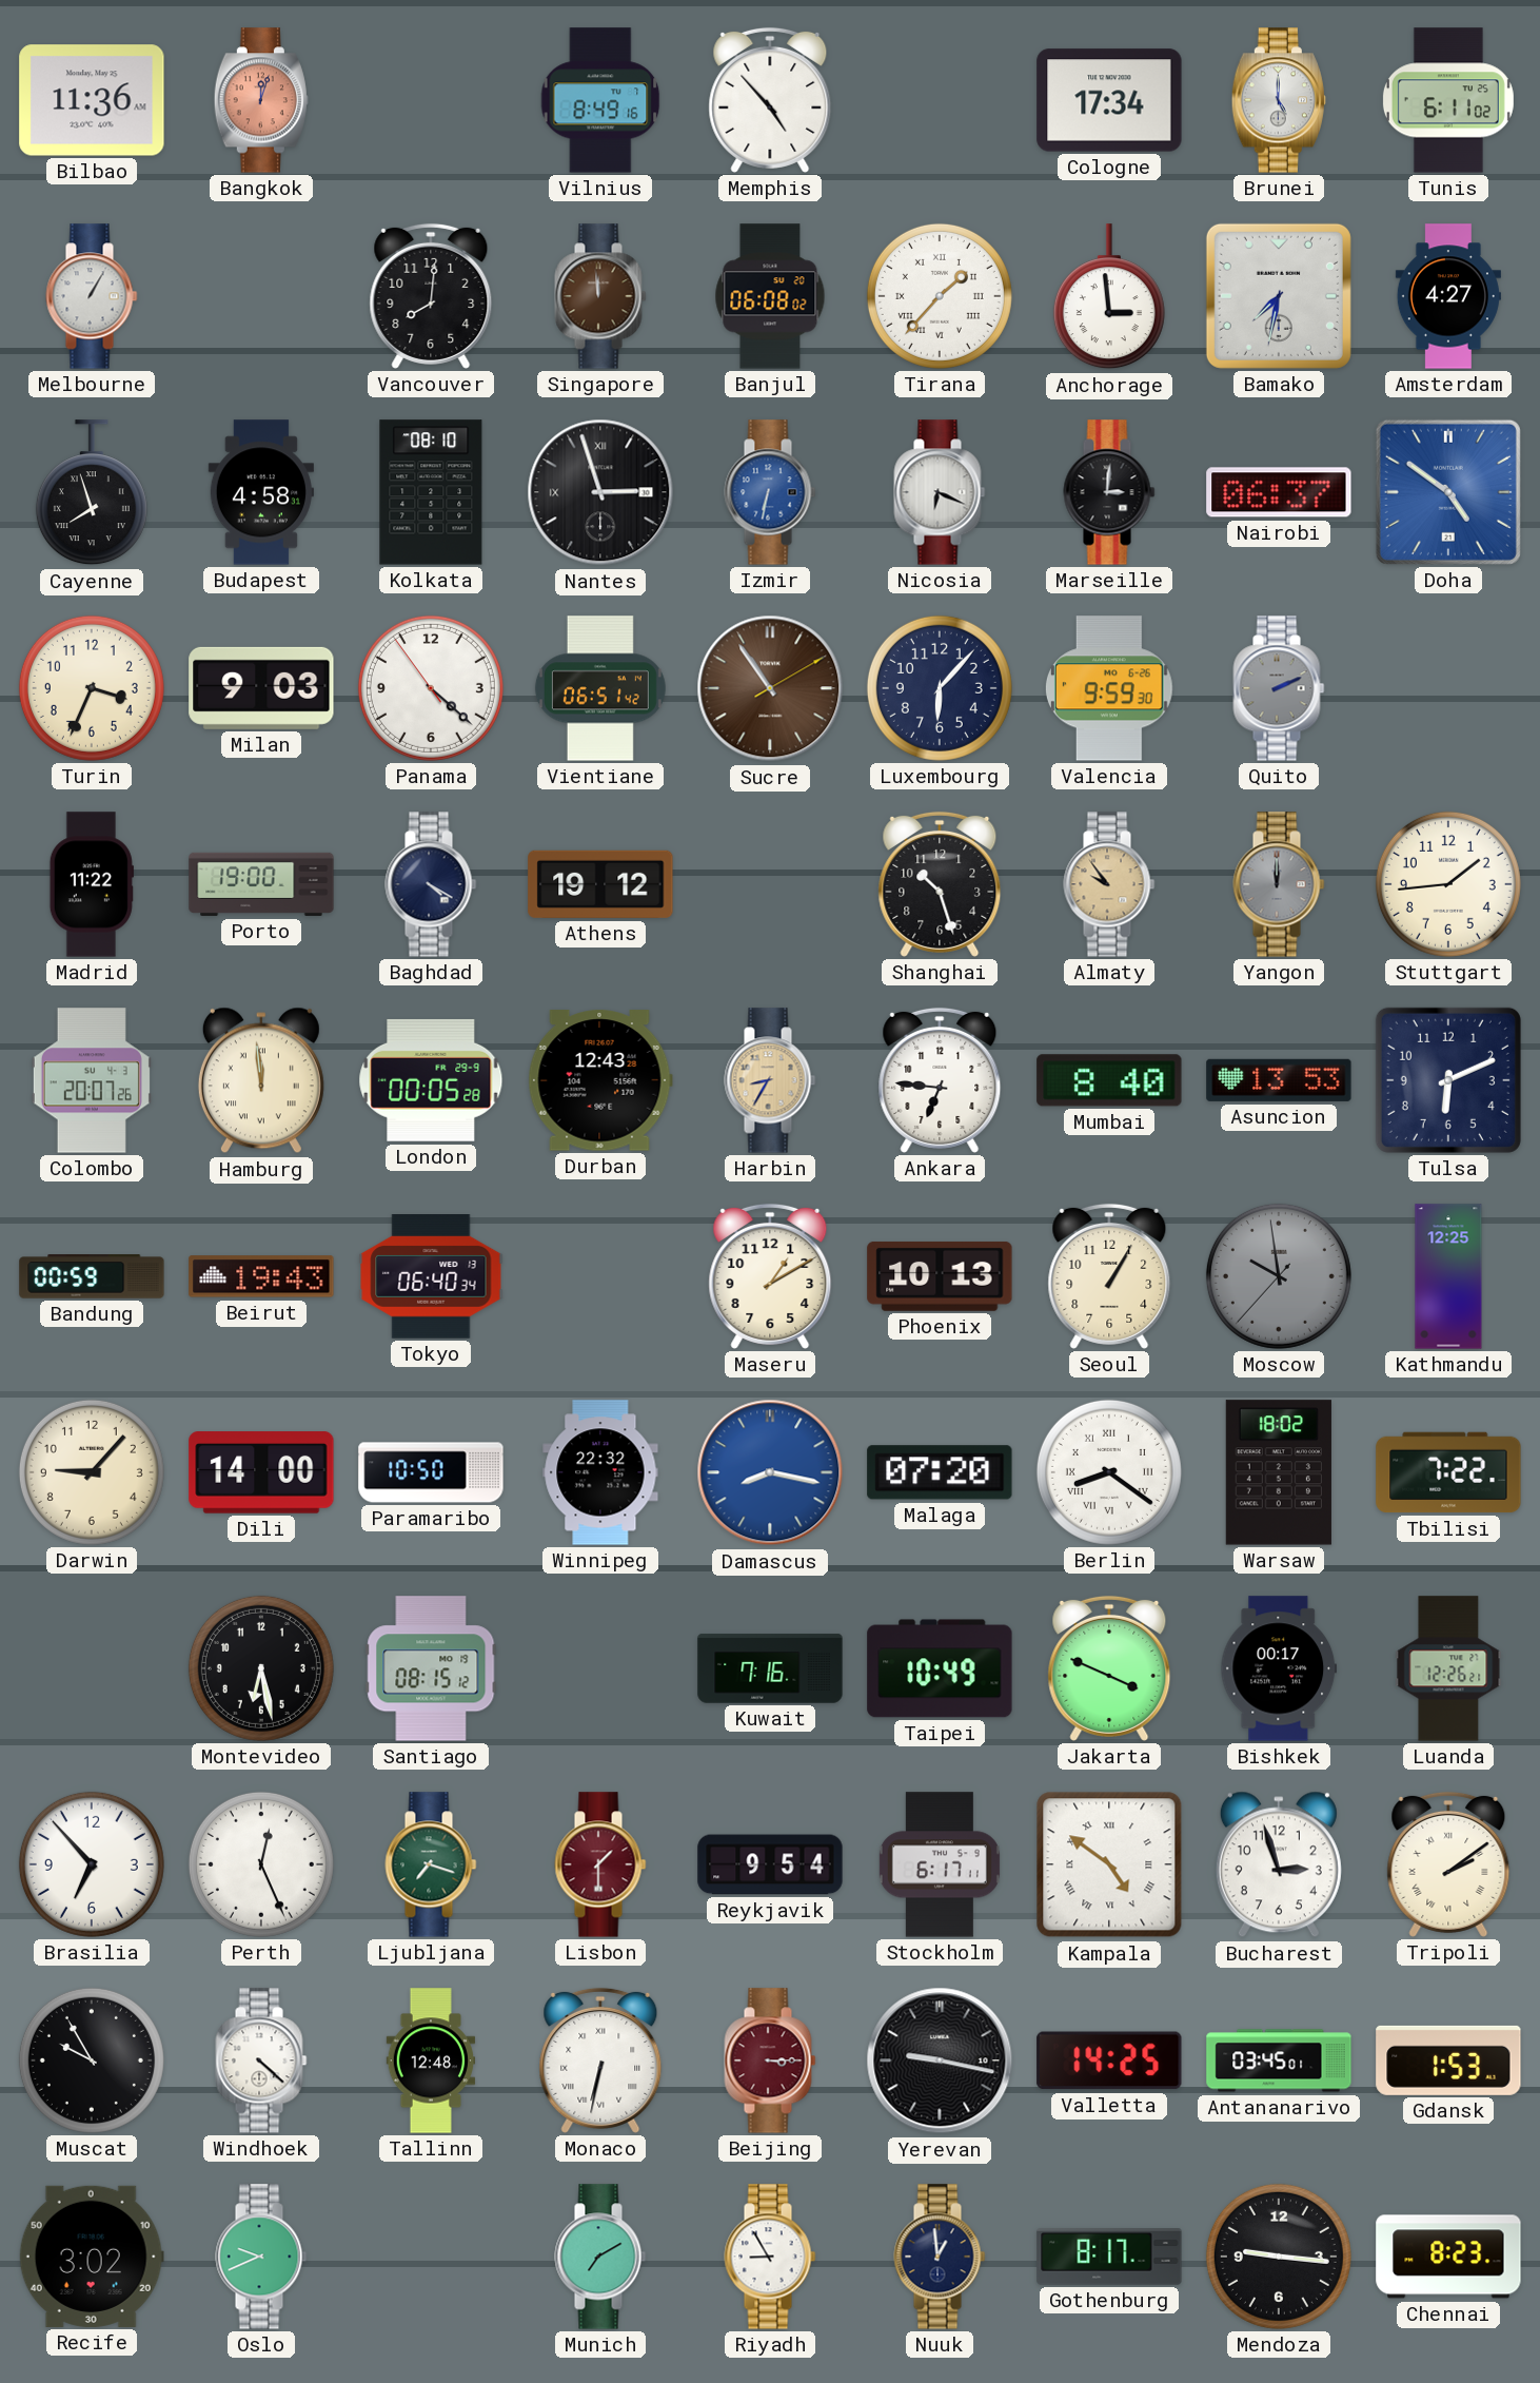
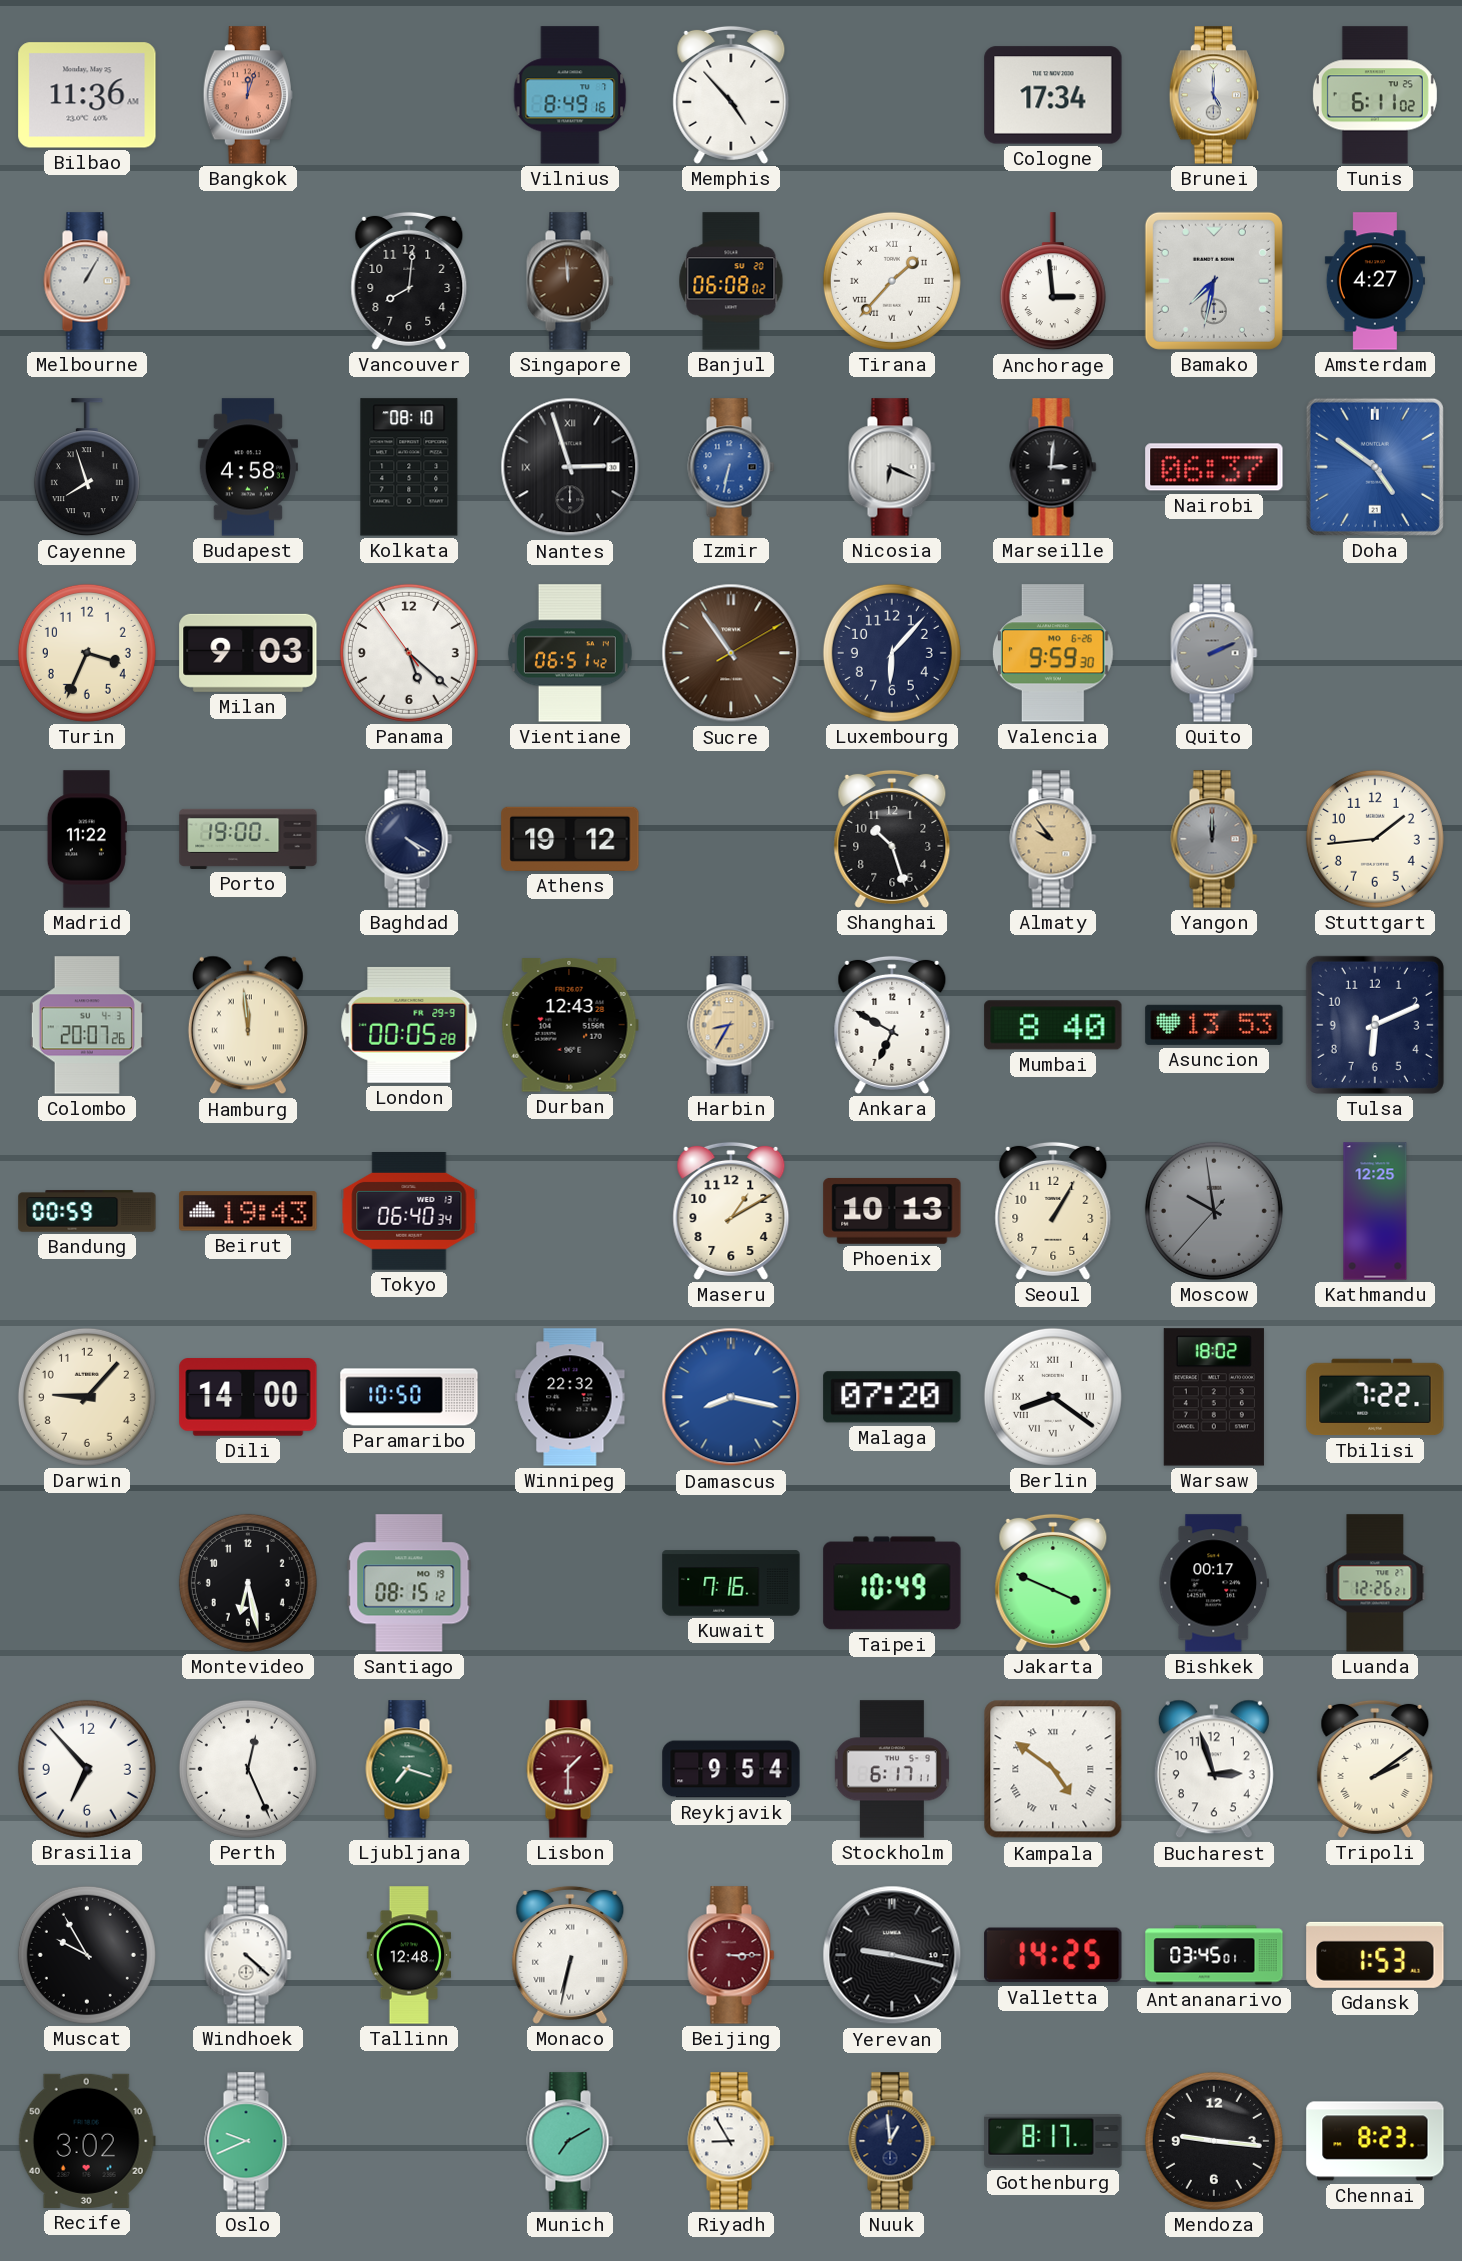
Panama: 4:21 -> 5:21 (409, 653)
Ankara: 6:46 -> 6:50 (892, 1025)
